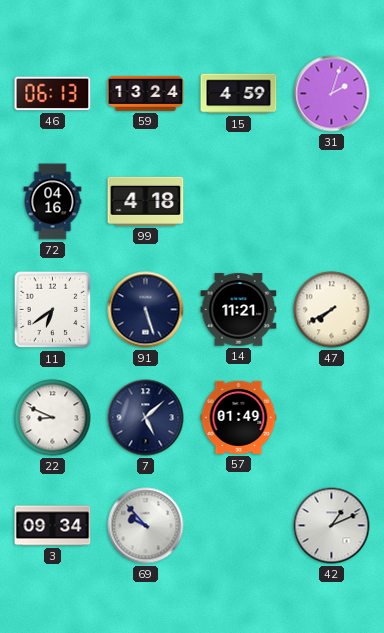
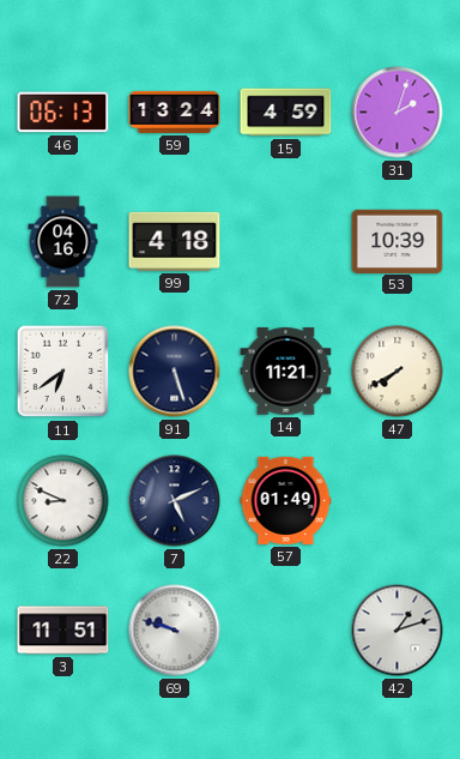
53: none -> 10:39 (398, 241)
7: 5:08 -> 5:11 (175, 501)
3: 09:34 -> 11:51 (63, 631)
69: 9:53 -> 9:48 (175, 631)
42: 1:11 -> 1:12 (398, 631)
